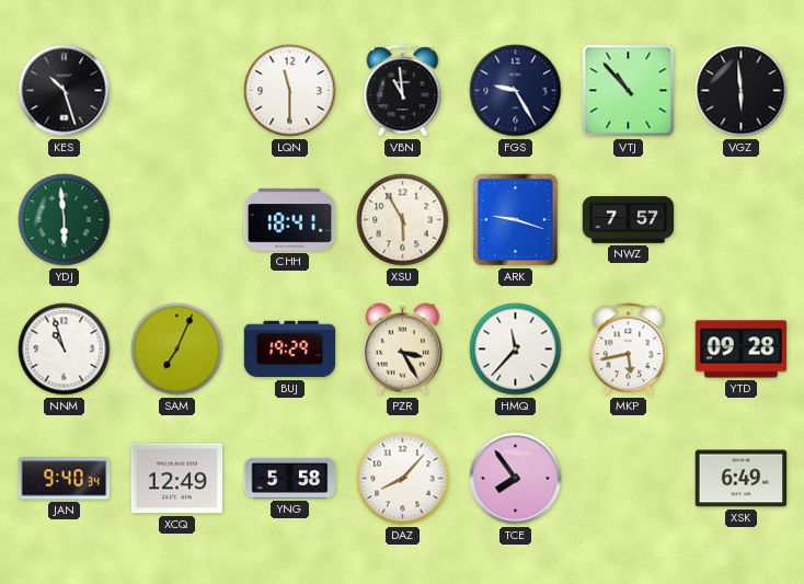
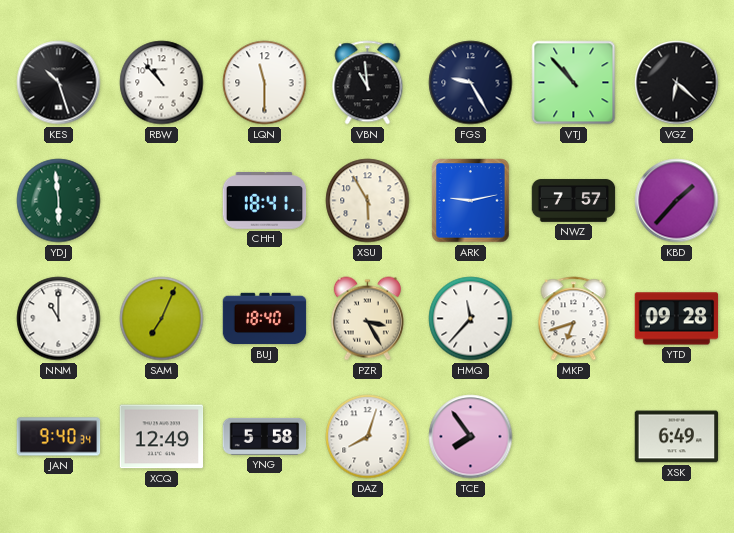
RBW: none -> 10:53 (162, 83)
VGZ: 5:59 -> 6:22 (677, 83)
ARK: 9:18 -> 9:13 (471, 201)
KBD: none -> 1:37 (677, 201)
NNM: 10:57 -> 11:00 (59, 319)
BUJ: 19:29 -> 18:40 (265, 319)
MKP: 5:43 -> 6:42 (574, 319)
DAZ: 8:07 -> 8:03 (368, 437)
